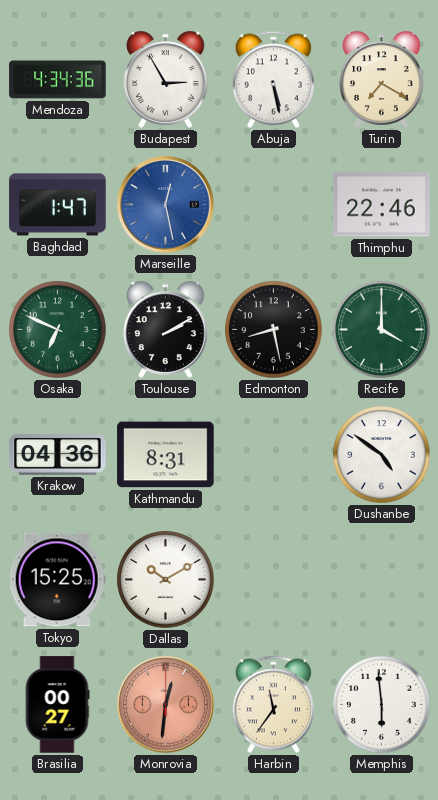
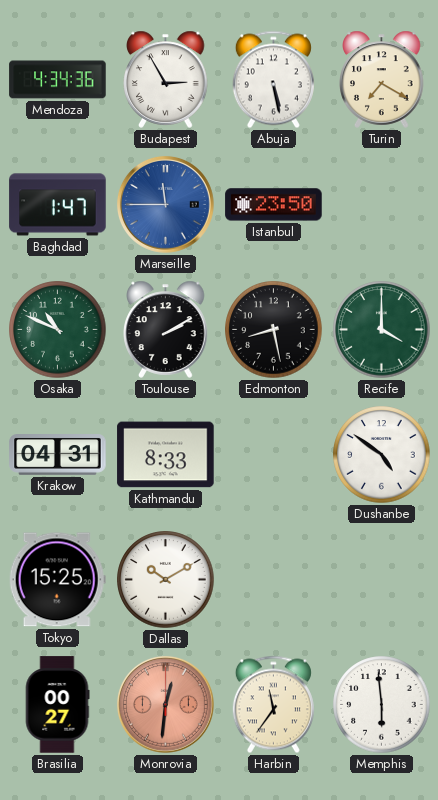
Marseille: 12:28 -> 11:45 (166, 205)
Istanbul: none -> 23:50 (274, 205)
Thimphu: 22:46 -> none (382, 205)
Osaka: 6:49 -> 10:49 (58, 330)
Krakow: 04:36 -> 04:31 (58, 455)
Kathmandu: 8:31 -> 8:33 (166, 455)
